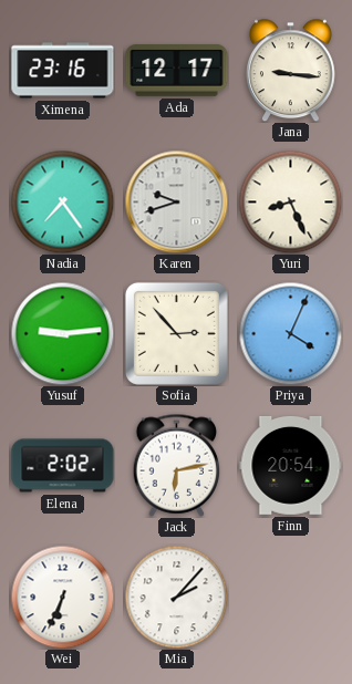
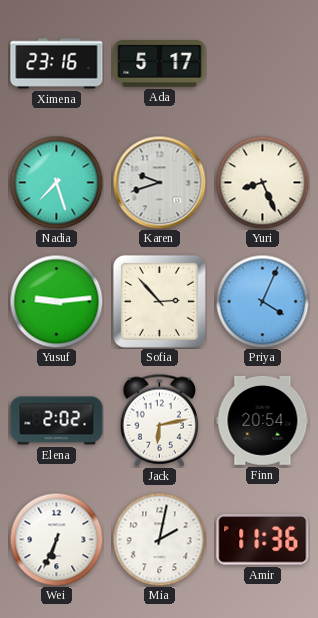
Ada: 12:17 -> 5:17 (160, 64)
Jana: 9:16 -> none (291, 70)
Nadia: 7:24 -> 7:27 (56, 182)
Mia: 2:07 -> 2:02 (159, 539)
Amir: none -> 11:36 (263, 540)
